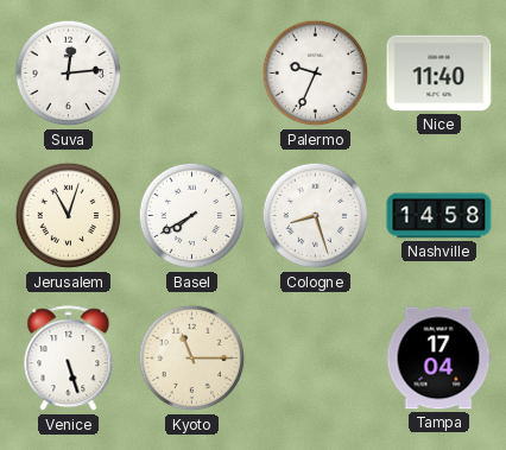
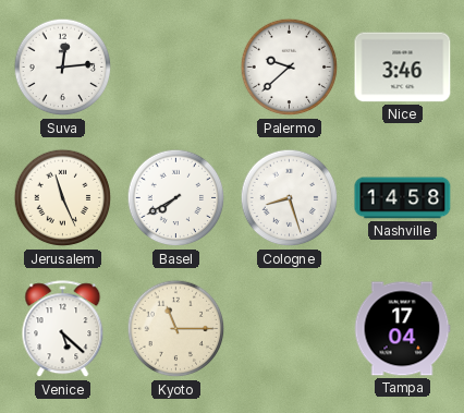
Palermo: 9:34 -> 9:38 (290, 68)
Nice: 11:40 -> 3:46 (403, 68)
Jerusalem: 11:03 -> 11:26 (63, 198)
Venice: 5:27 -> 5:22 (63, 329)
